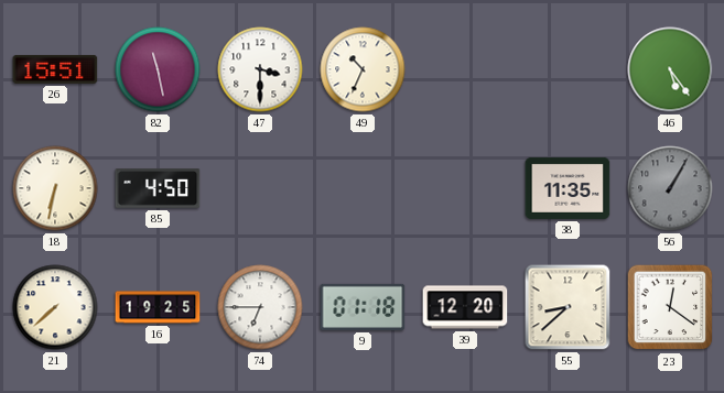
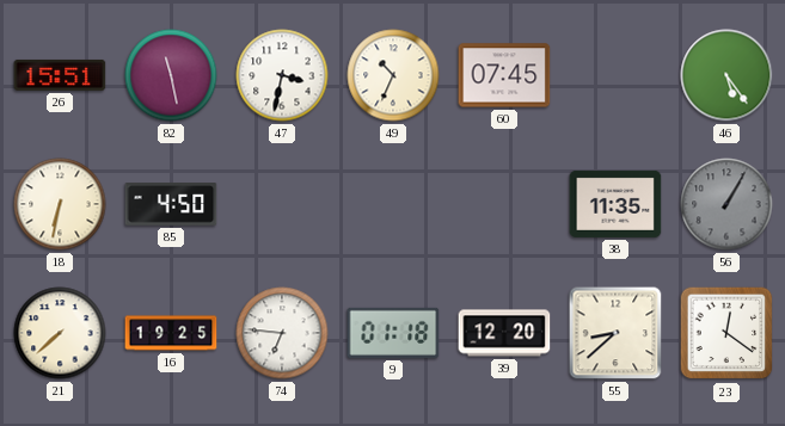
47: 3:30 -> 3:32 (282, 75)
60: none -> 07:45 (504, 75)
74: 6:45 -> 6:46 (282, 333)
